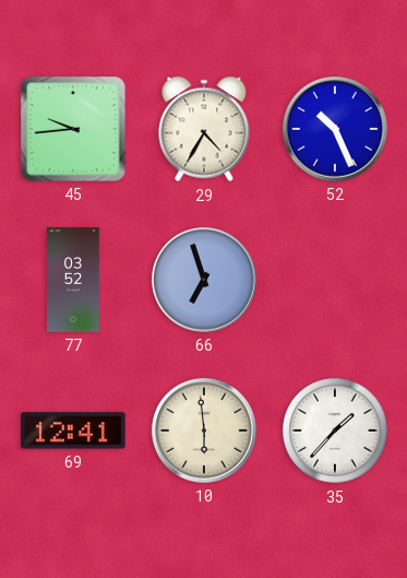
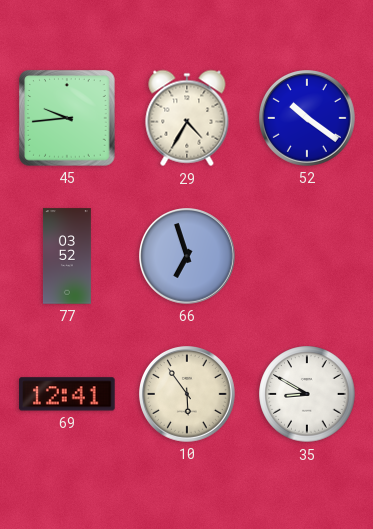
52: 10:26 -> 10:21 (308, 119)
10: 5:59 -> 5:54 (188, 395)
35: 1:37 -> 8:50 (307, 394)
